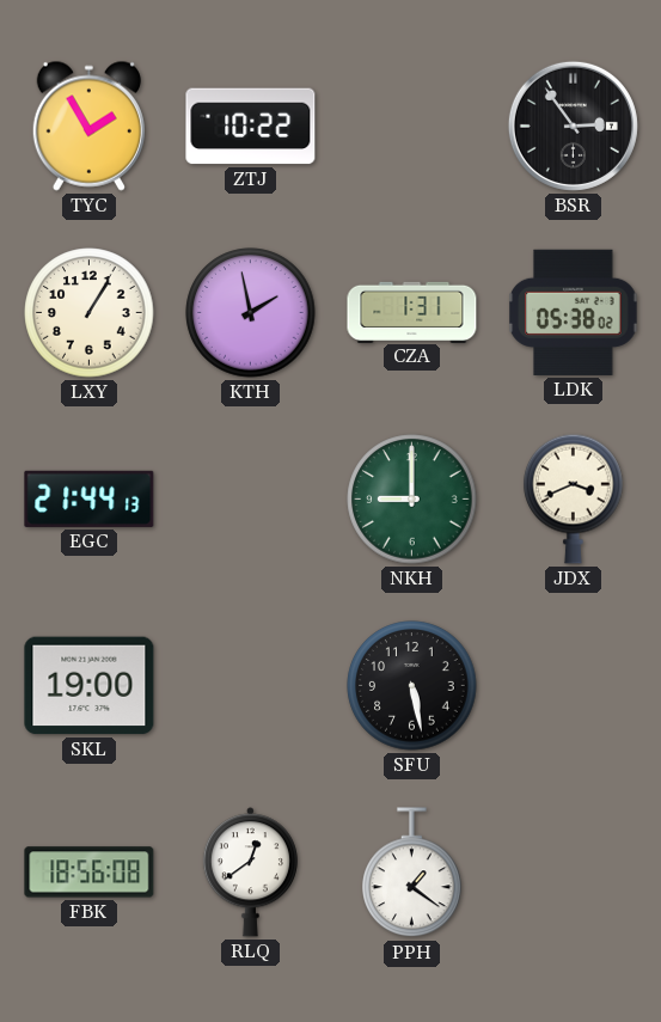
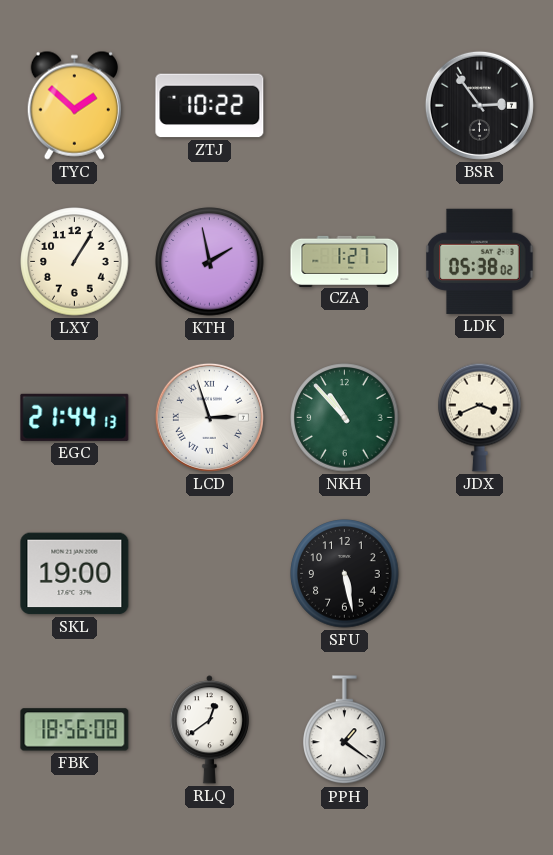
TYC: 1:55 -> 1:52 (74, 105)
CZA: 1:31 -> 1:27 (345, 261)
LCD: none -> 2:57 (209, 417)
NKH: 9:00 -> 10:53 (345, 418)
